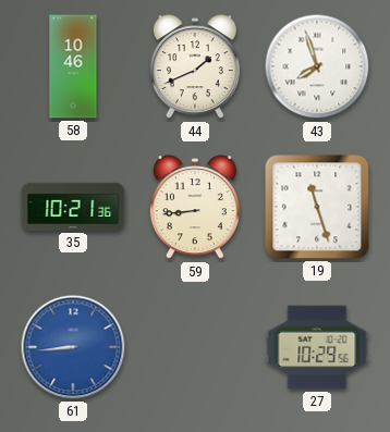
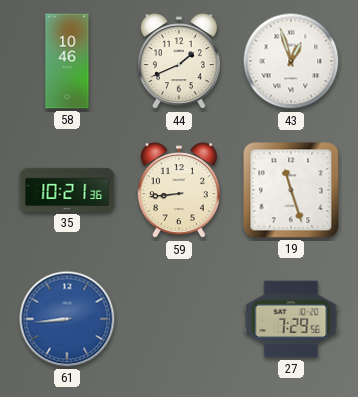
43: 7:57 -> 12:57 (291, 61)
27: 10:29 -> 7:29 (291, 319)
